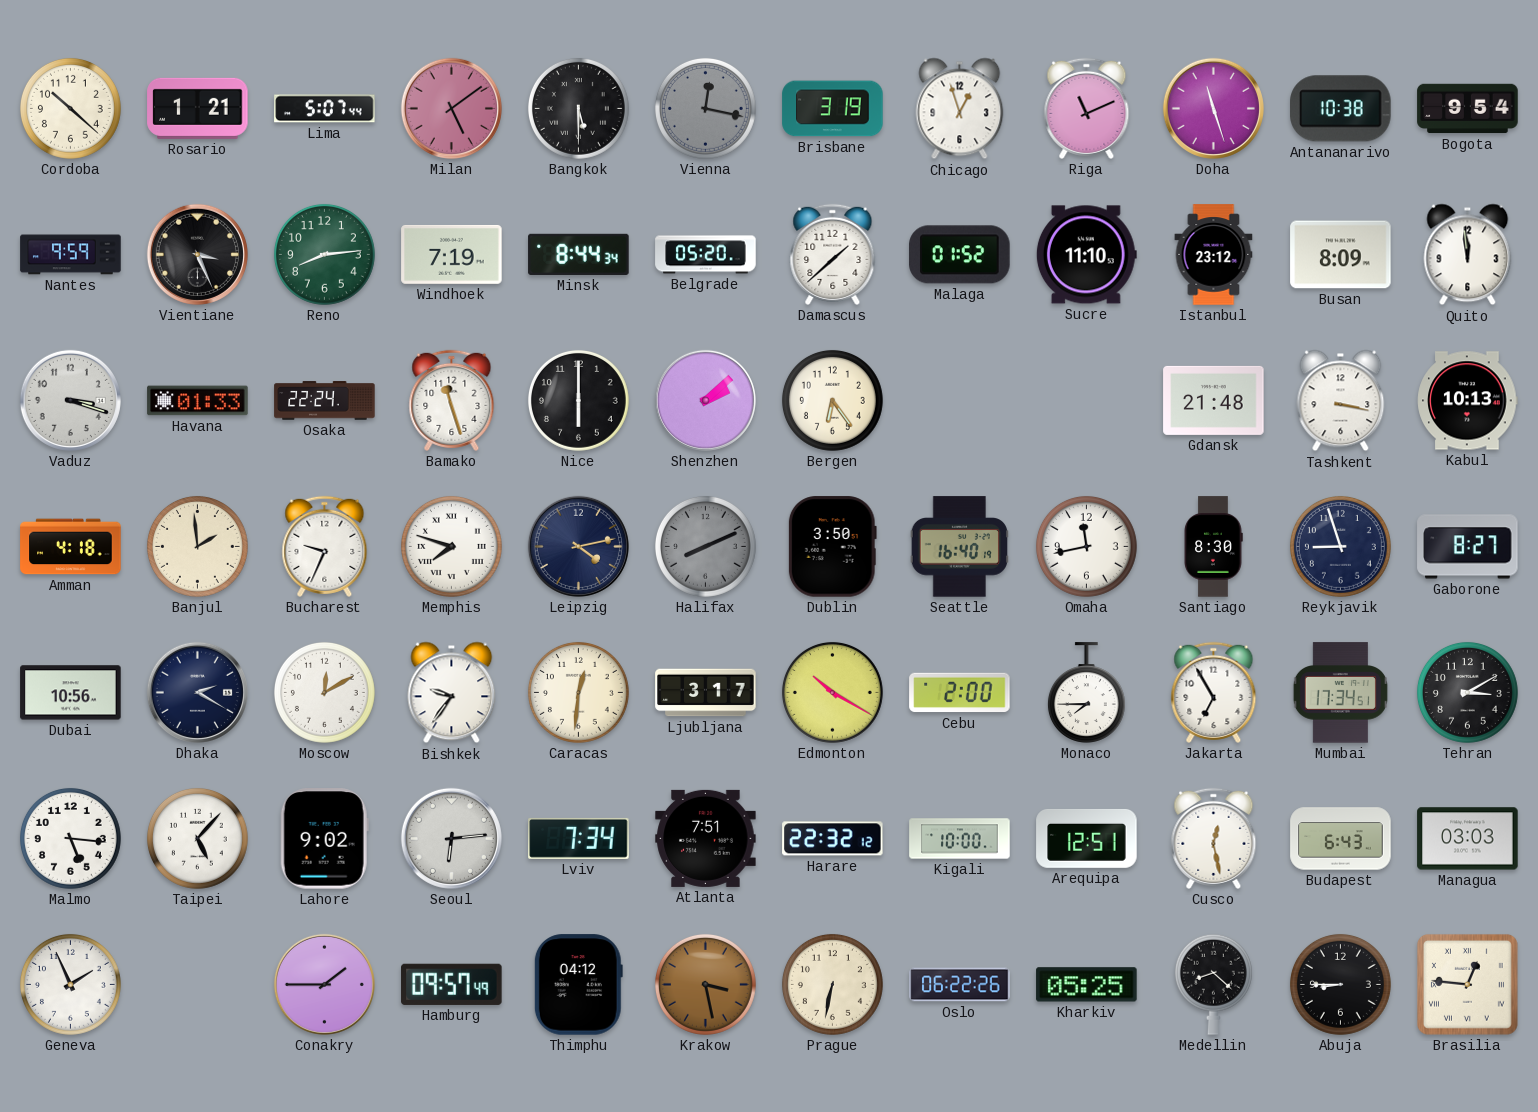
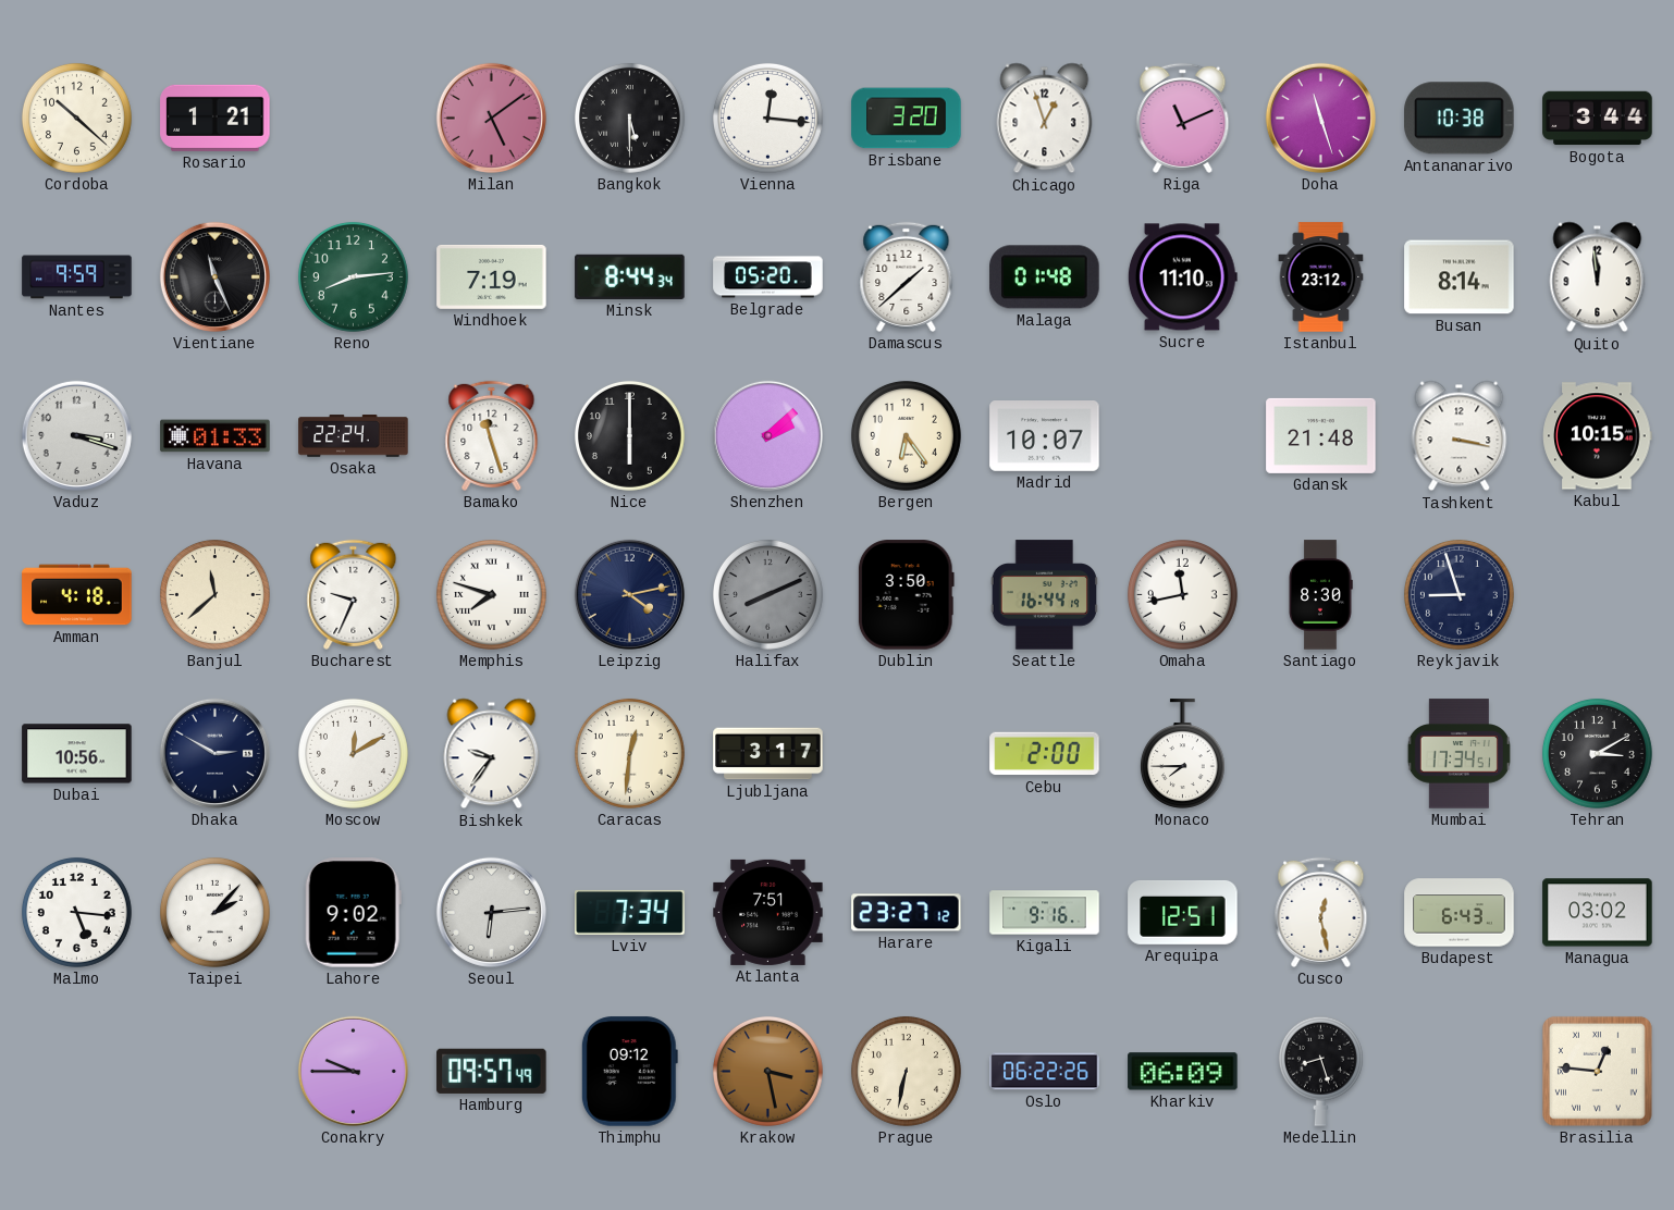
Lima: 5:07 -> none (325, 109)
Vienna: 12:17 -> 12:16 (767, 118)
Vienna dial: grey -> white (767, 118)
Brisbane: 3:19 -> 3:20 (907, 119)
Bogota: 9:54 -> 3:44 (1598, 119)
Vientiane: 3:26 -> 11:26 (214, 276)
Malaga: 01:52 -> 01:48 (1045, 277)
Busan: 8:09 -> 8:14 (1460, 277)
Madrid: none -> 10:07 (1045, 436)
Kabul: 10:13 -> 10:15 (1598, 436)
Banjul: 1:59 -> 11:38 (214, 594)
Seattle: 16:40 -> 16:44 (1044, 595)
Gaborone: 8:27 -> none (1468, 547)
Dhaka: 2:20 -> 2:50 (214, 753)
Edmonton: 10:20 -> none (832, 692)
Jakarta: 6:55 -> none (1214, 692)
Taipei: 5:07 -> 2:07 (214, 912)
Harare: 22:32 -> 23:27 (907, 913)
Kigali: 10:00 -> 9:16 (1045, 913)
Managua: 03:03 -> 03:02 (1598, 913)
Geneva: 1:56 -> none (70, 984)
Conakry: 1:45 -> 9:45 (353, 1071)
Thimphu: 04:12 -> 09:12 (629, 1072)
Kharkiv: 05:25 -> 06:09 (1183, 1072)
Medellin: 8:22 -> 8:27 (1320, 1071)
Abuja: 8:45 -> none (1340, 984)
